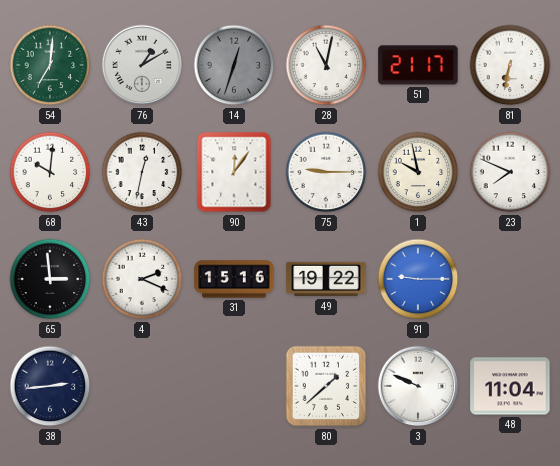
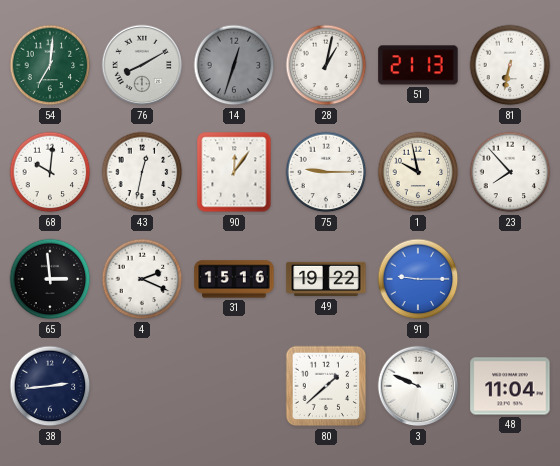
76: 1:10 -> 8:10 (142, 65)
28: 11:02 -> 1:02 (326, 65)
51: 21:17 -> 21:13 (418, 65)
23: 7:49 -> 7:53 (510, 172)
